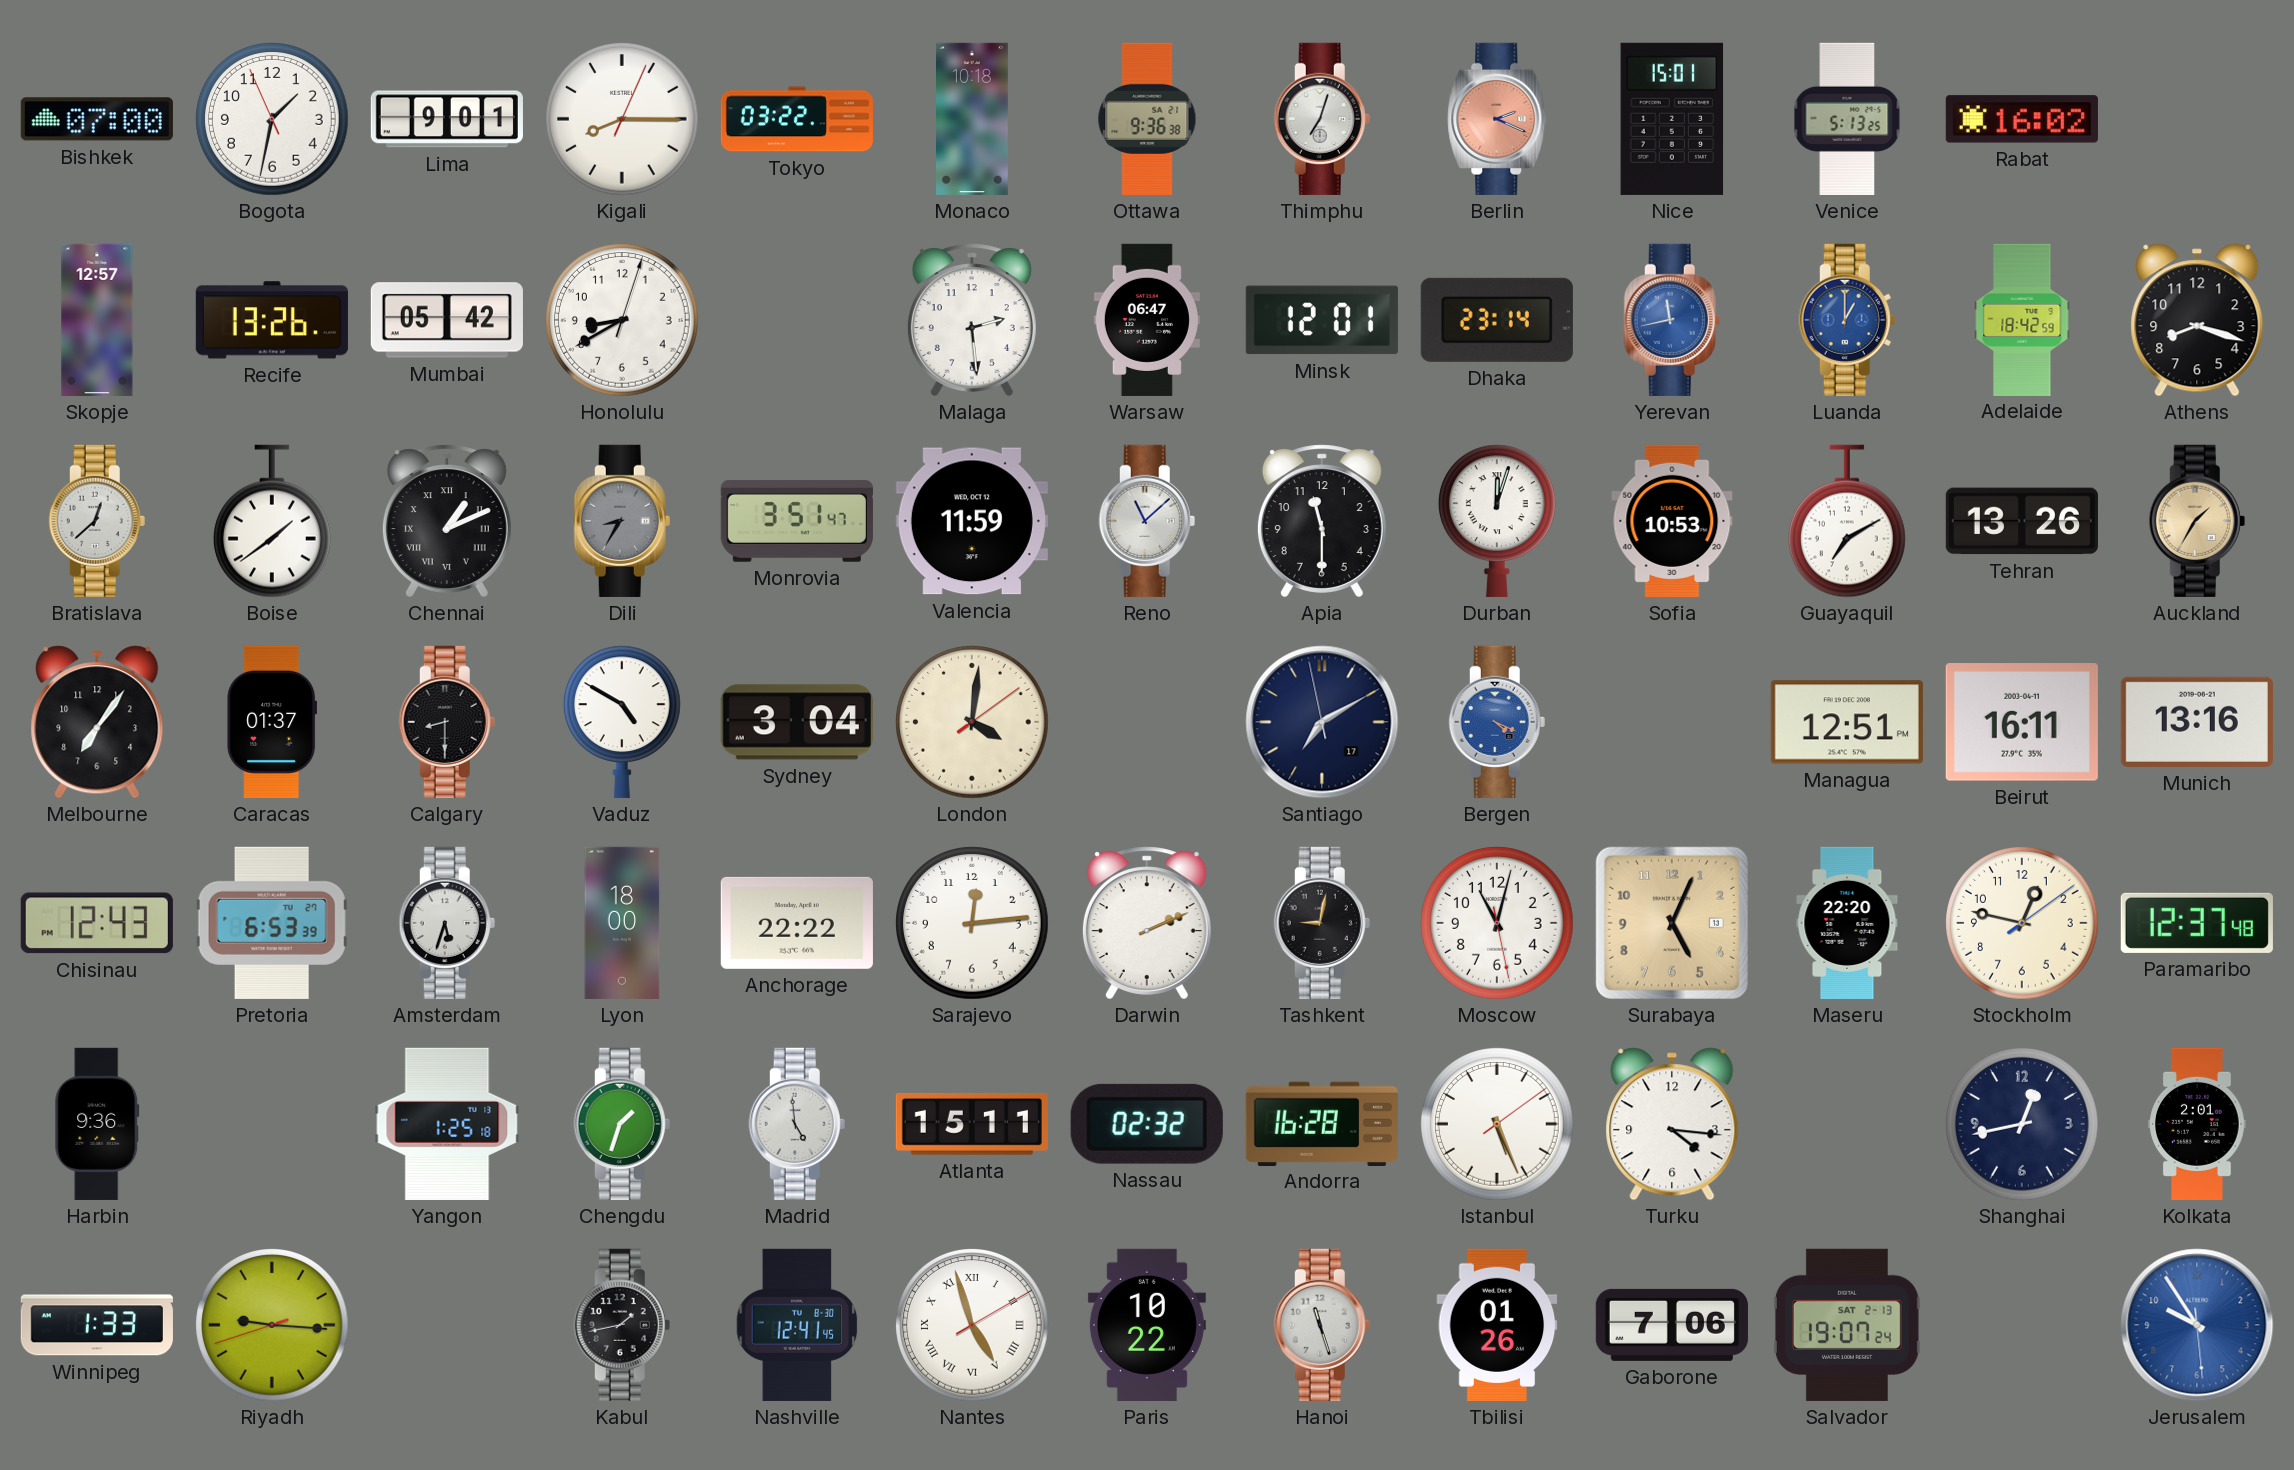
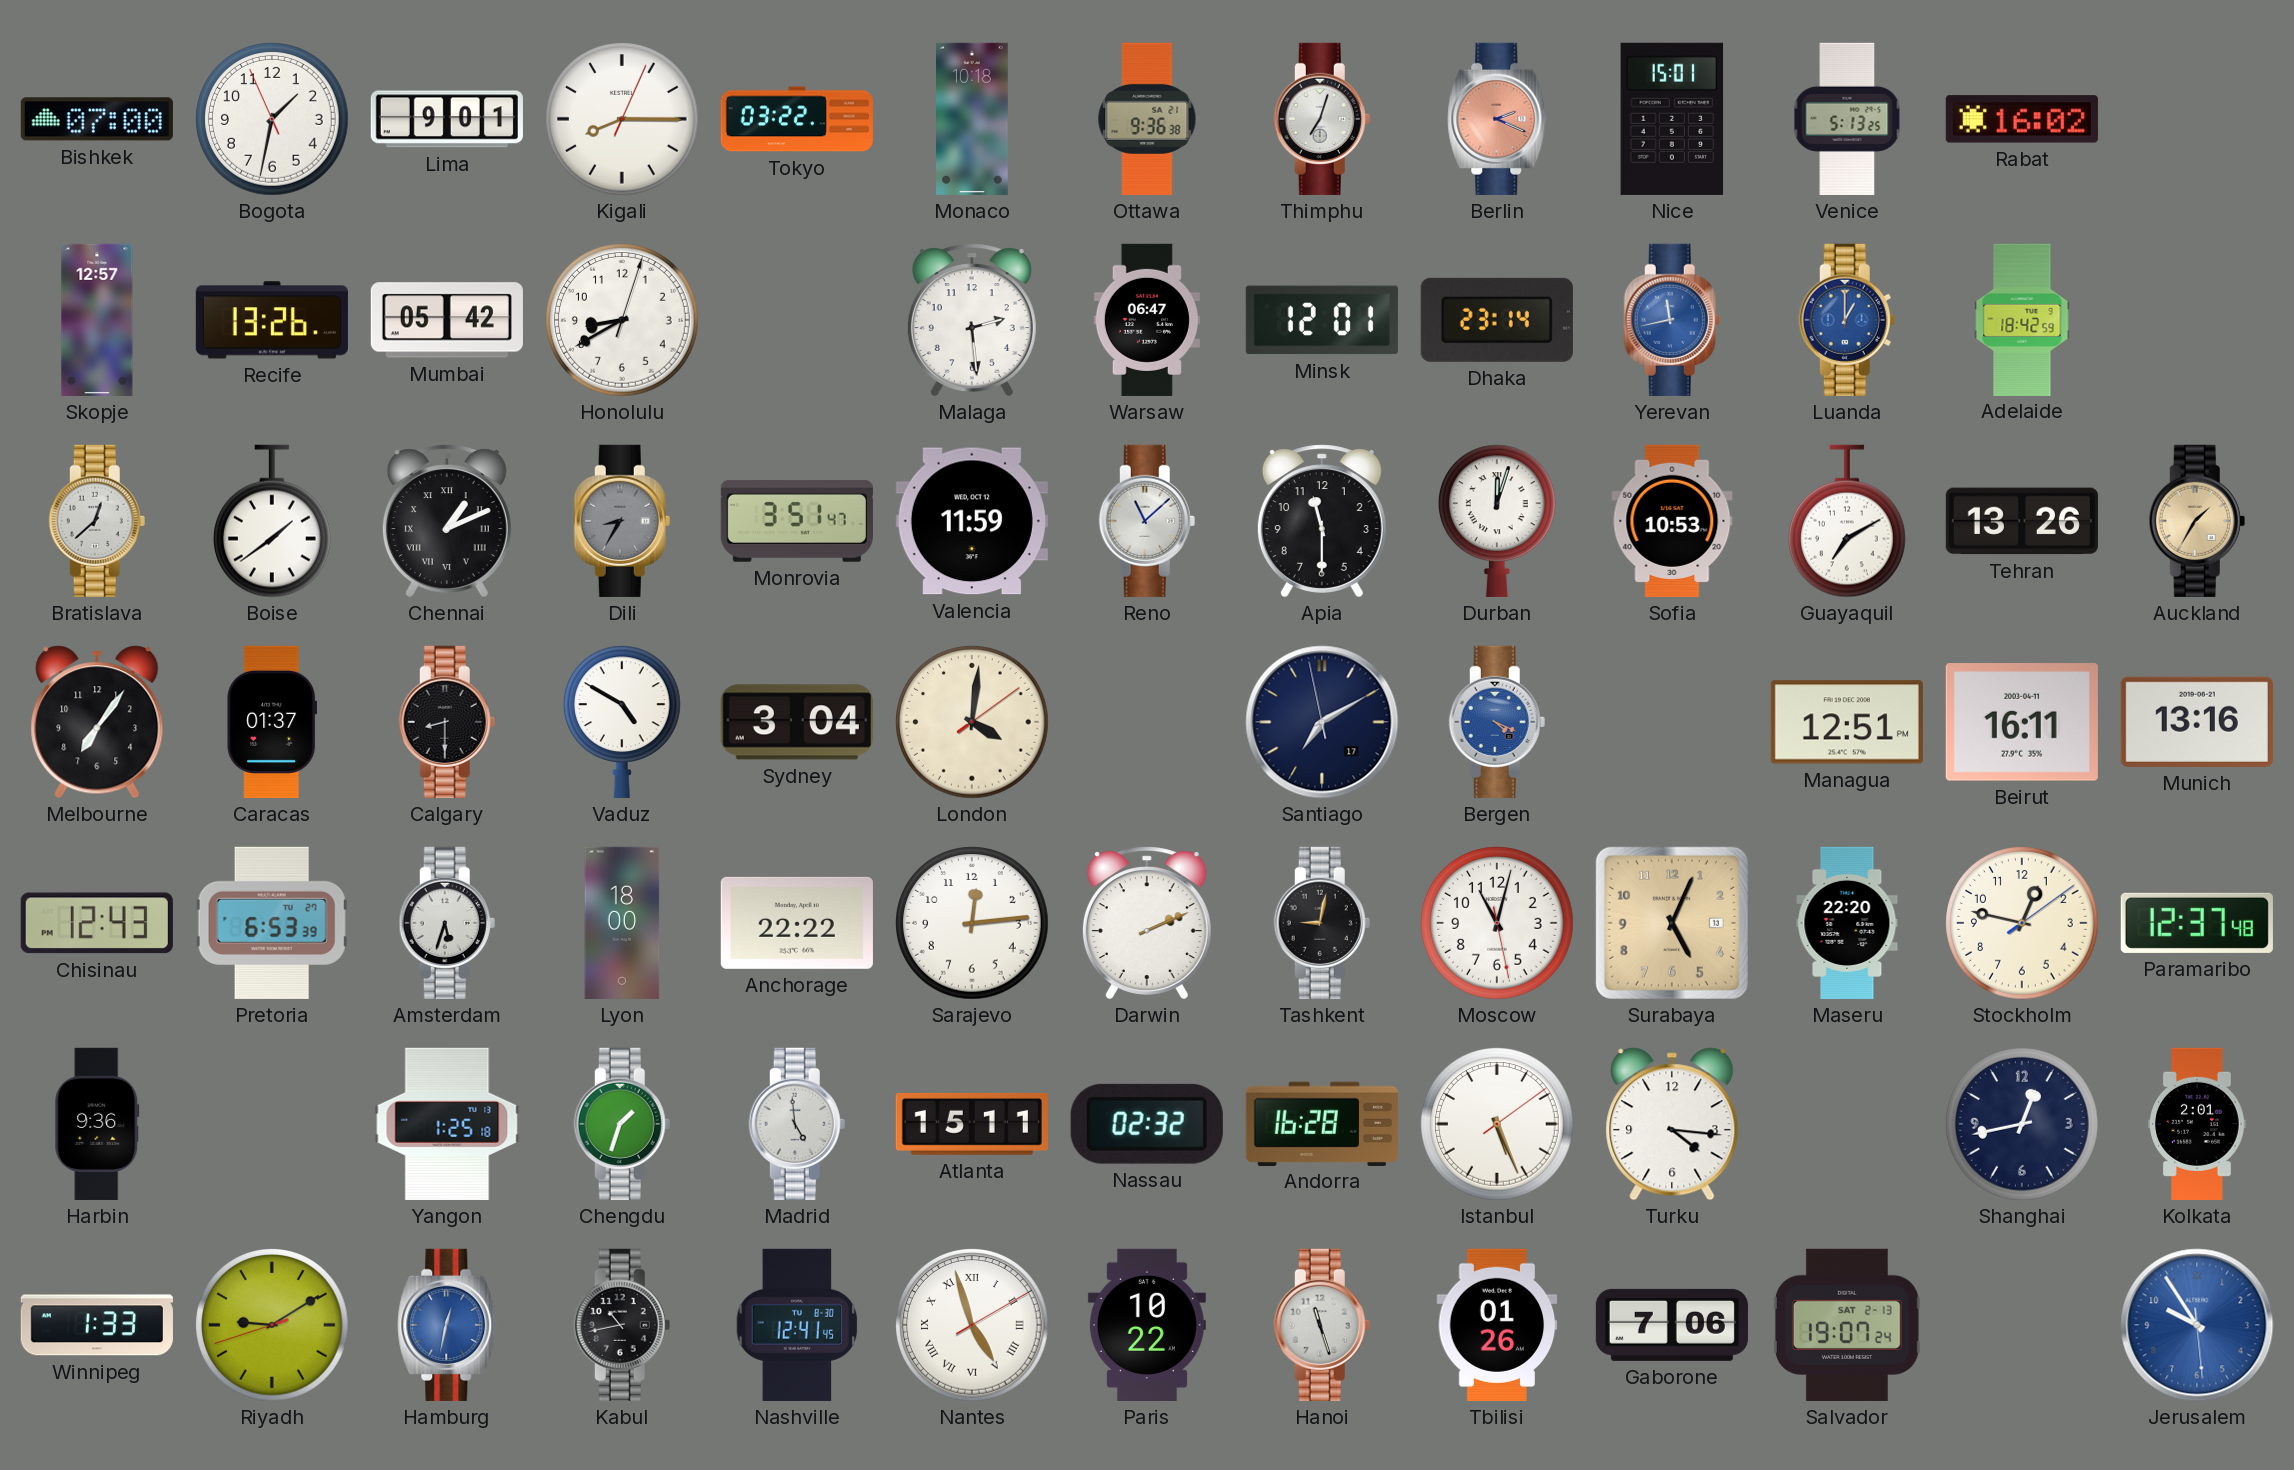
Athens: 8:18 -> none (2197, 320)
Riyadh: 9:15 -> 9:09 (273, 1326)
Hamburg: none -> 12:32 (447, 1325)
Kabul: 1:43 -> 10:43 (622, 1325)
